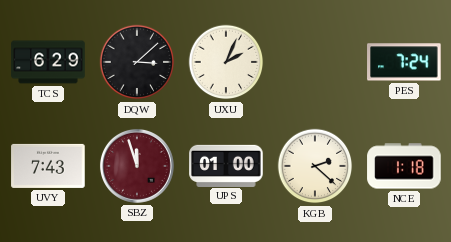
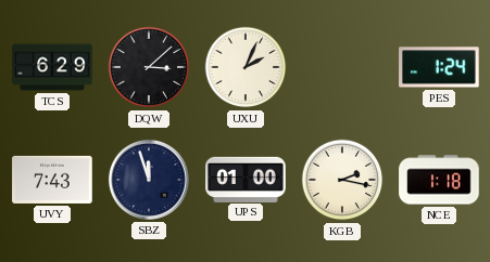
PES: 7:24 -> 1:24 (439, 67)
SBZ dial: burgundy -> navy (149, 180)
KGB: 2:22 -> 2:17 (342, 180)
